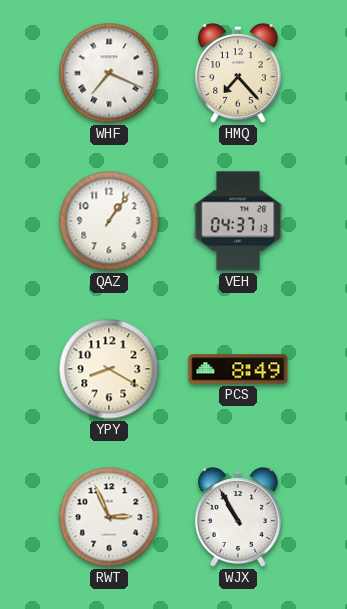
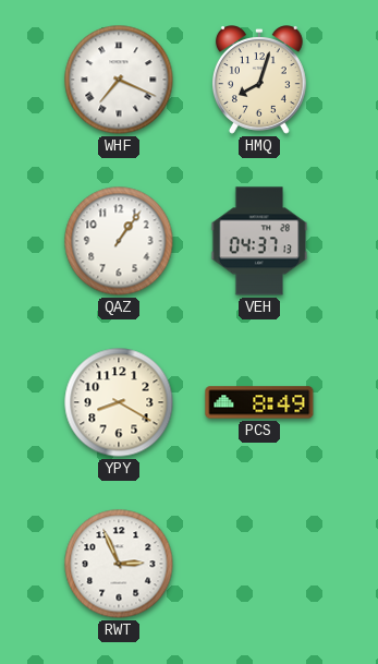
HMQ: 7:23 -> 8:03 (259, 80)
WJX: 10:55 -> none (238, 517)
